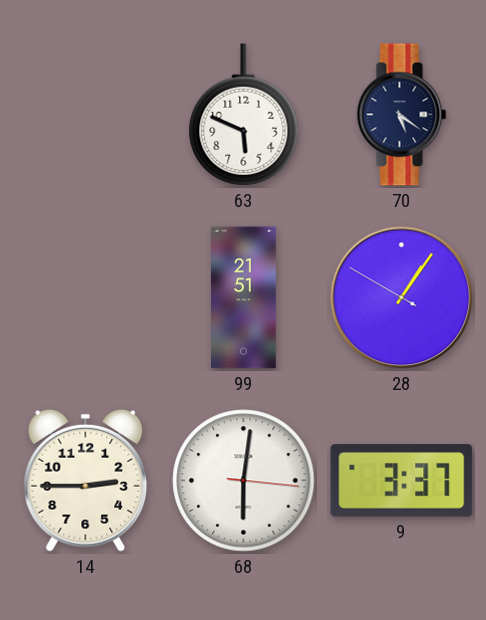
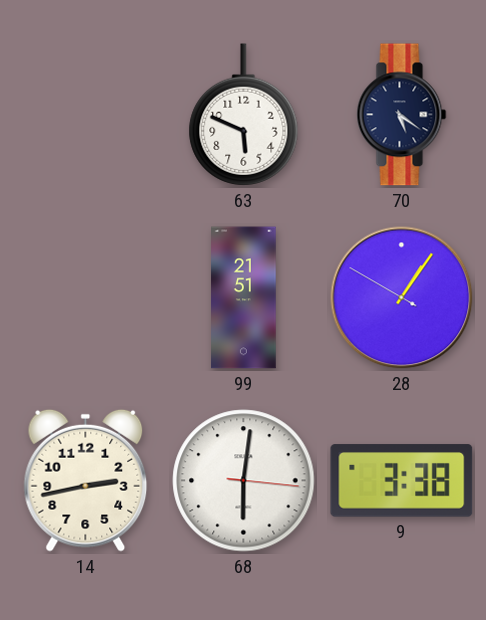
14: 2:45 -> 2:43 (86, 480)
9: 3:37 -> 3:38 (402, 481)
